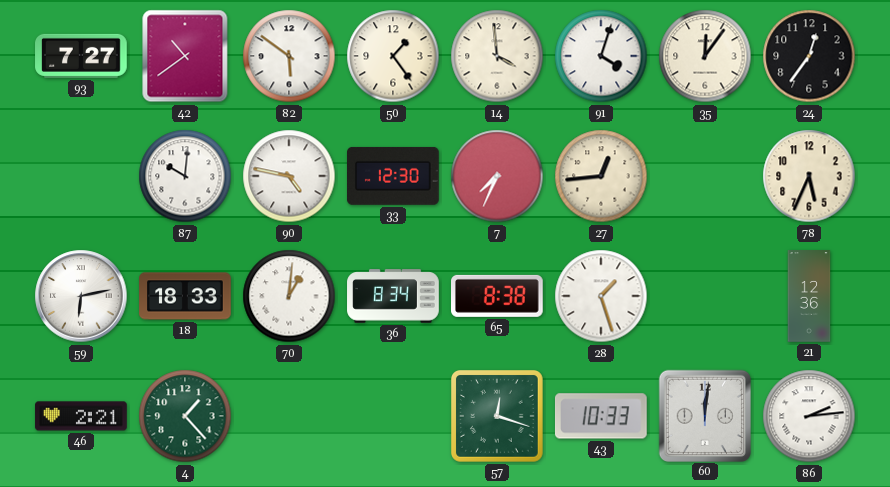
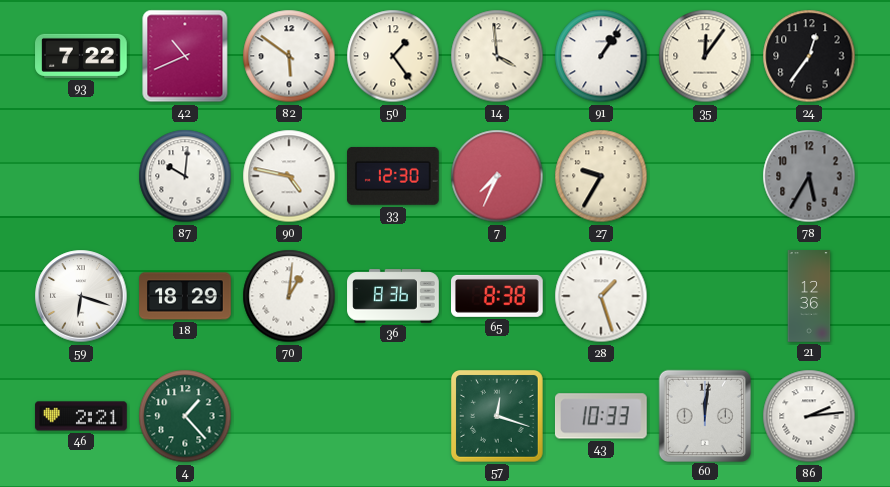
93: 7:27 -> 7:22 (81, 56)
42: 10:39 -> 10:41 (185, 56)
91: 4:03 -> 1:06 (601, 56)
27: 12:44 -> 9:35 (601, 176)
78: 5:34 -> 5:35 (809, 176)
78 dial: cream -> grey (809, 176)
59: 6:13 -> 6:18 (81, 296)
18: 18:33 -> 18:29 (185, 296)
36: 8:34 -> 8:36 (393, 296)
